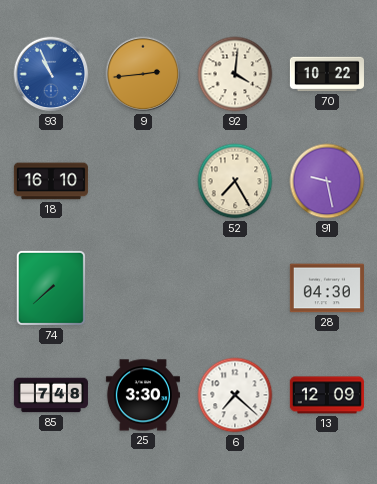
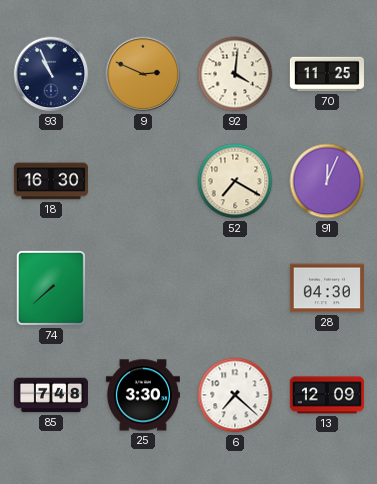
93 dial: blue -> navy (51, 74)
9: 2:44 -> 2:49 (143, 74)
70: 10:22 -> 11:25 (327, 74)
18: 16:10 -> 16:30 (51, 181)
52: 7:25 -> 7:20 (235, 181)
91: 9:28 -> 12:04 (327, 181)
